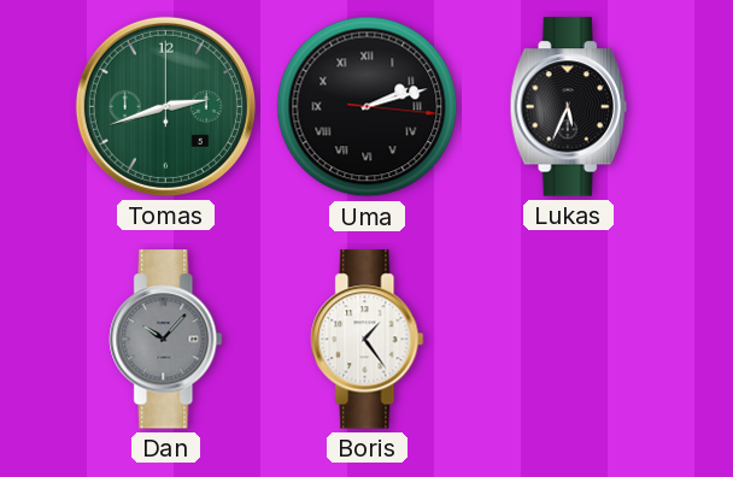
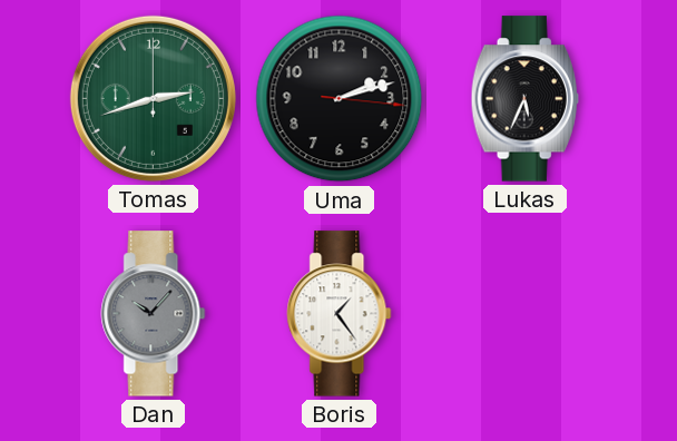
Uma numerals: Roman -> Arabic (340, 99)
